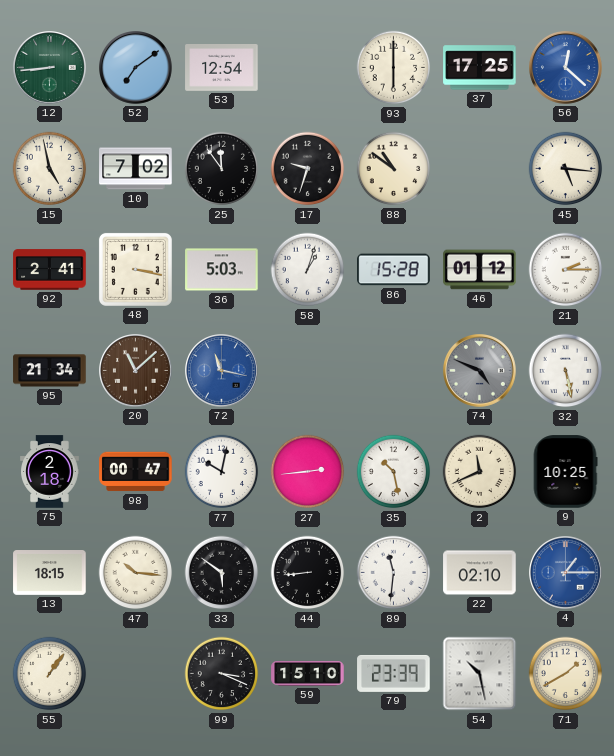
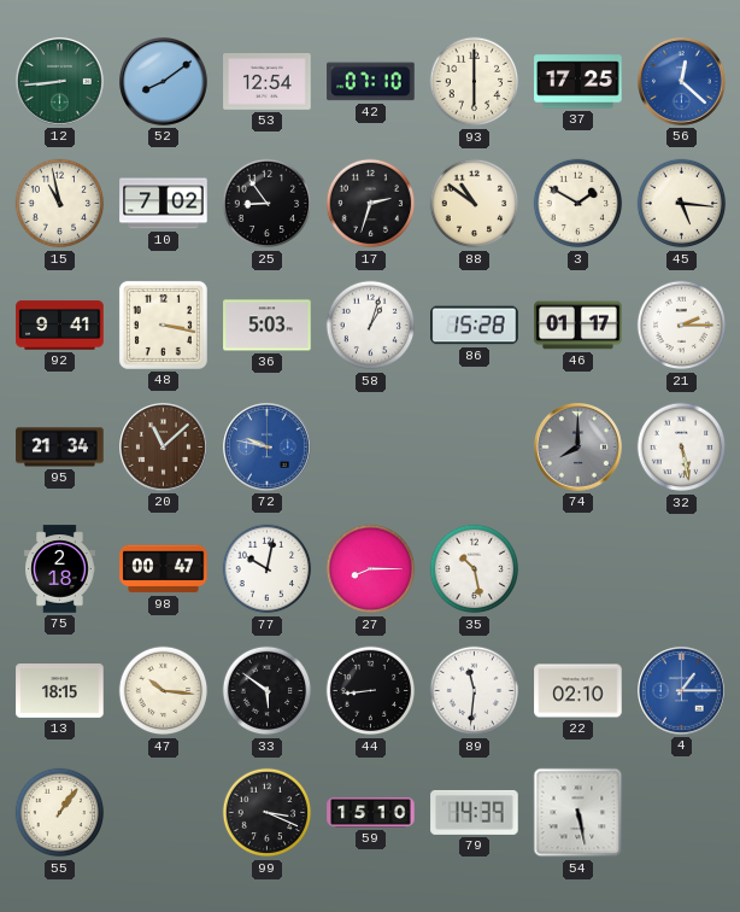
52: 7:09 -> 8:09 (164, 82)
42: none -> 07:10 (371, 82)
15: 4:58 -> 10:58 (60, 204)
25: 11:54 -> 8:54 (268, 204)
17: 9:33 -> 2:33 (371, 204)
3: none -> 1:50 (579, 204)
92: 2:41 -> 9:41 (60, 326)
46: 01:12 -> 01:17 (579, 326)
72: 11:17 -> 9:47 (268, 448)
74: 4:49 -> 8:00 (579, 448)
27: 2:44 -> 8:15 (371, 569)
2: 11:41 -> none (480, 472)
9: 10:25 -> none (565, 472)
79: 23:39 -> 14:39 (475, 812)
54: 10:28 -> 5:28 (579, 813)
71: 1:40 -> none (566, 674)
